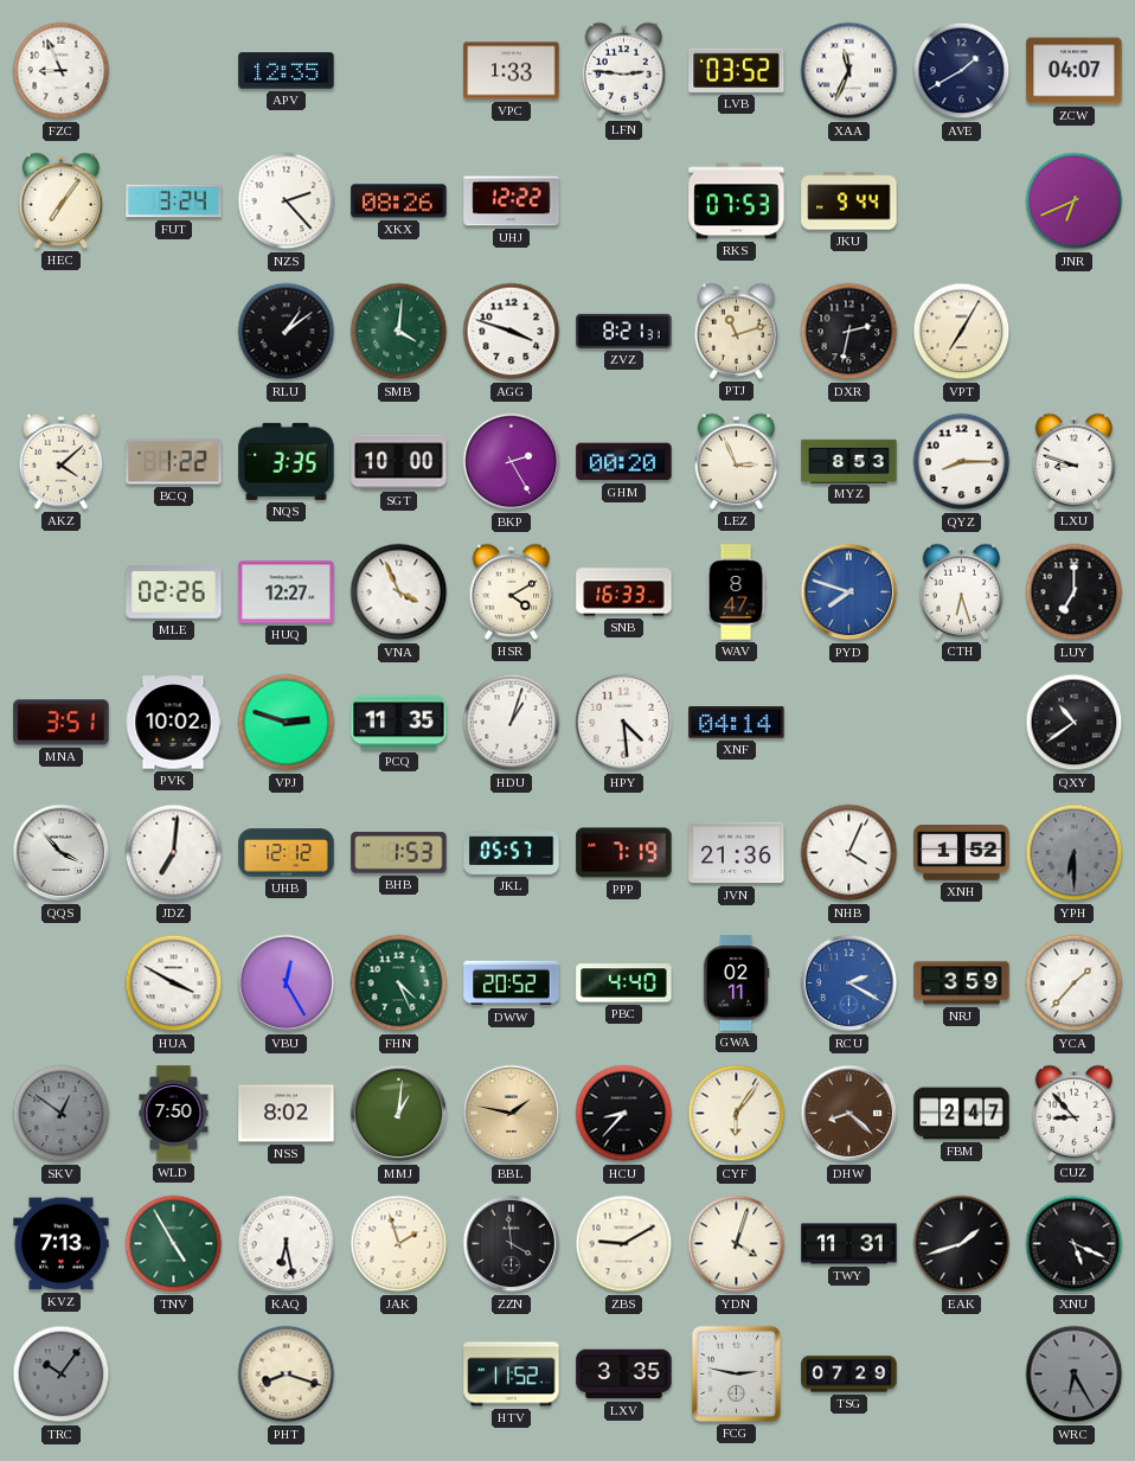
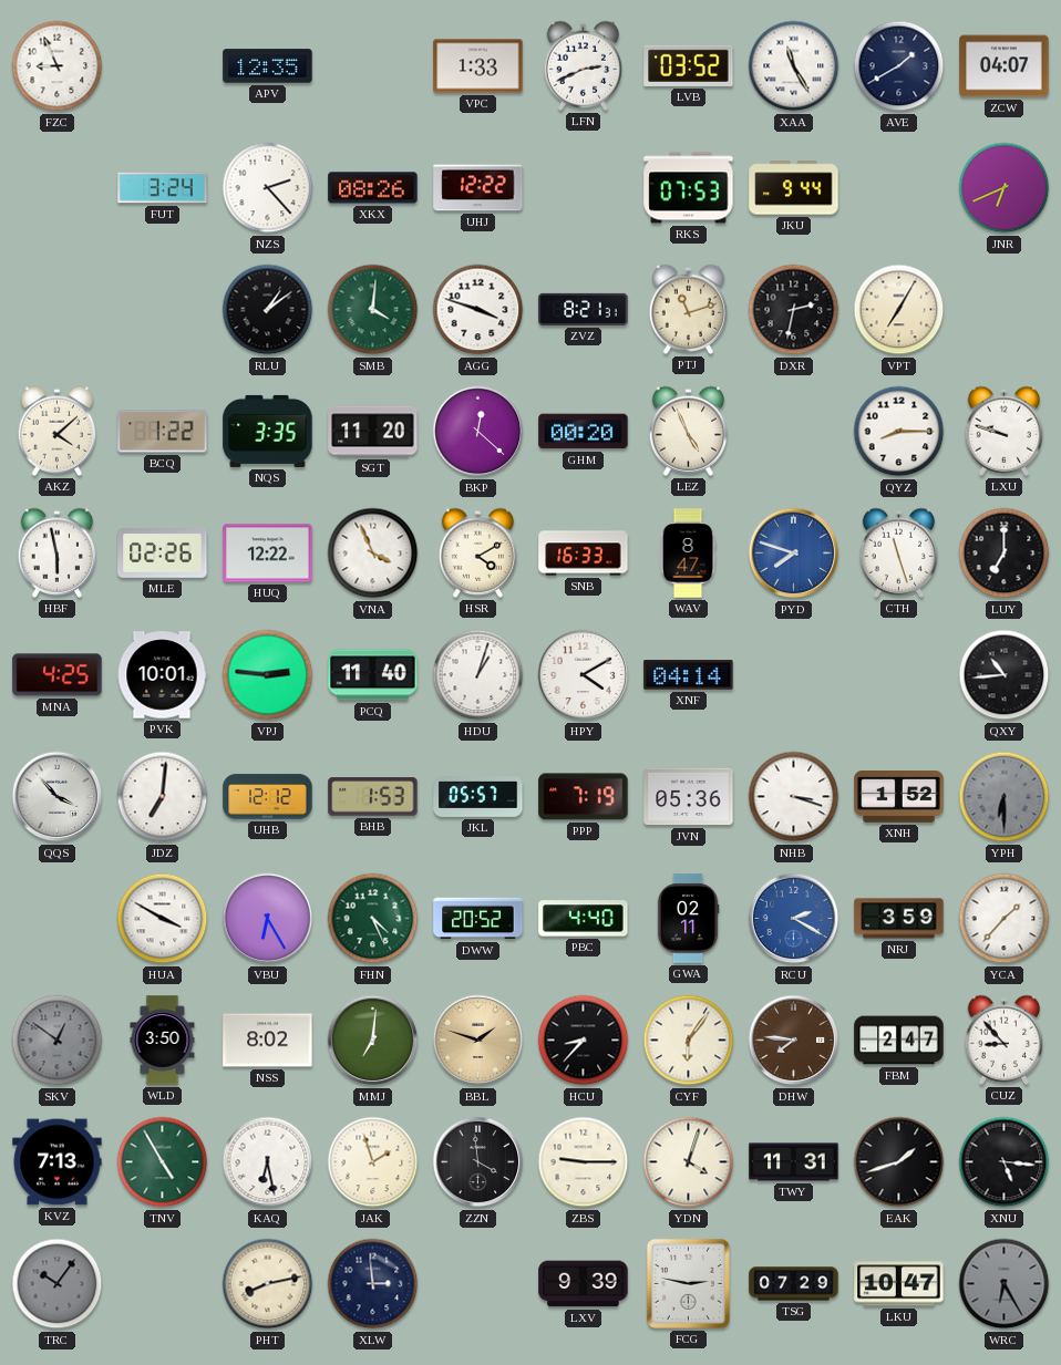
LFN: 2:46 -> 2:41 (584, 65)
XAA: 11:34 -> 11:25 (794, 66)
HEC: 7:06 -> none (62, 200)
SGT: 10:00 -> 11:20 (373, 432)
BKP: 2:25 -> 12:22 (478, 432)
LEZ: 2:56 -> 4:56 (689, 431)
MYZ: 8:53 -> none (849, 461)
LXU: 8:48 -> 9:48 (1005, 431)
HBF: none -> 5:58 (58, 552)
HUQ: 12:27 -> 12:22 (268, 554)
CTH: 6:27 -> 11:27 (899, 552)
MNA: 3:51 -> 4:25 (58, 675)
PVK: 10:02 -> 10:01 (162, 675)
VPJ: 2:48 -> 2:46 (268, 675)
PCQ: 11:35 -> 11:40 (373, 675)
HPY: 4:29 -> 4:10 (584, 675)
QXY: 10:39 -> 10:44 (1005, 675)
JVN: 21:36 -> 05:36 (689, 797)
NHB: 4:04 -> 3:18 (794, 797)
VBU: 12:25 -> 6:25 (268, 919)
WLD: 7:50 -> 3:50 (163, 1041)
MMJ: 1:01 -> 7:01 (373, 1041)
BBL: 1:47 -> 1:48 (478, 1041)
DHW: 8:22 -> 7:46 (794, 1041)
ZBS: 9:10 -> 9:15 (584, 1162)
XNU: 5:19 -> 5:16 (1005, 1162)
PHT: 8:18 -> 8:13 (268, 1284)
XLW: none -> 2:59 (373, 1284)
HTV: 11:52 -> none (512, 1375)
LXV: 3:35 -> 9:39 (584, 1284)
LKU: none -> 10:47 (899, 1284)
